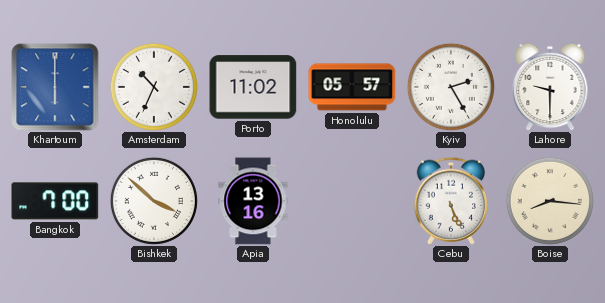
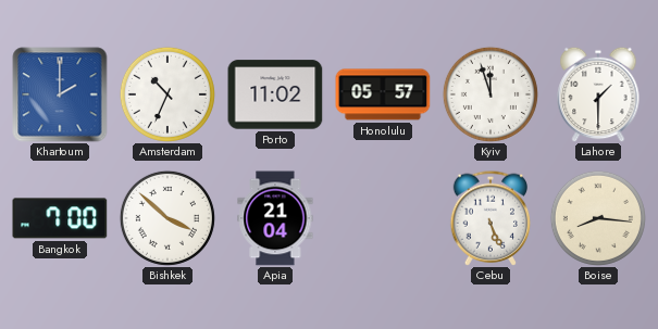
Khartoum: 6:00 -> 2:00 (60, 94)
Kyiv: 2:25 -> 11:57 (491, 94)
Lahore: 9:30 -> 1:30 (598, 94)
Apia: 13:16 -> 21:04 (275, 218)
